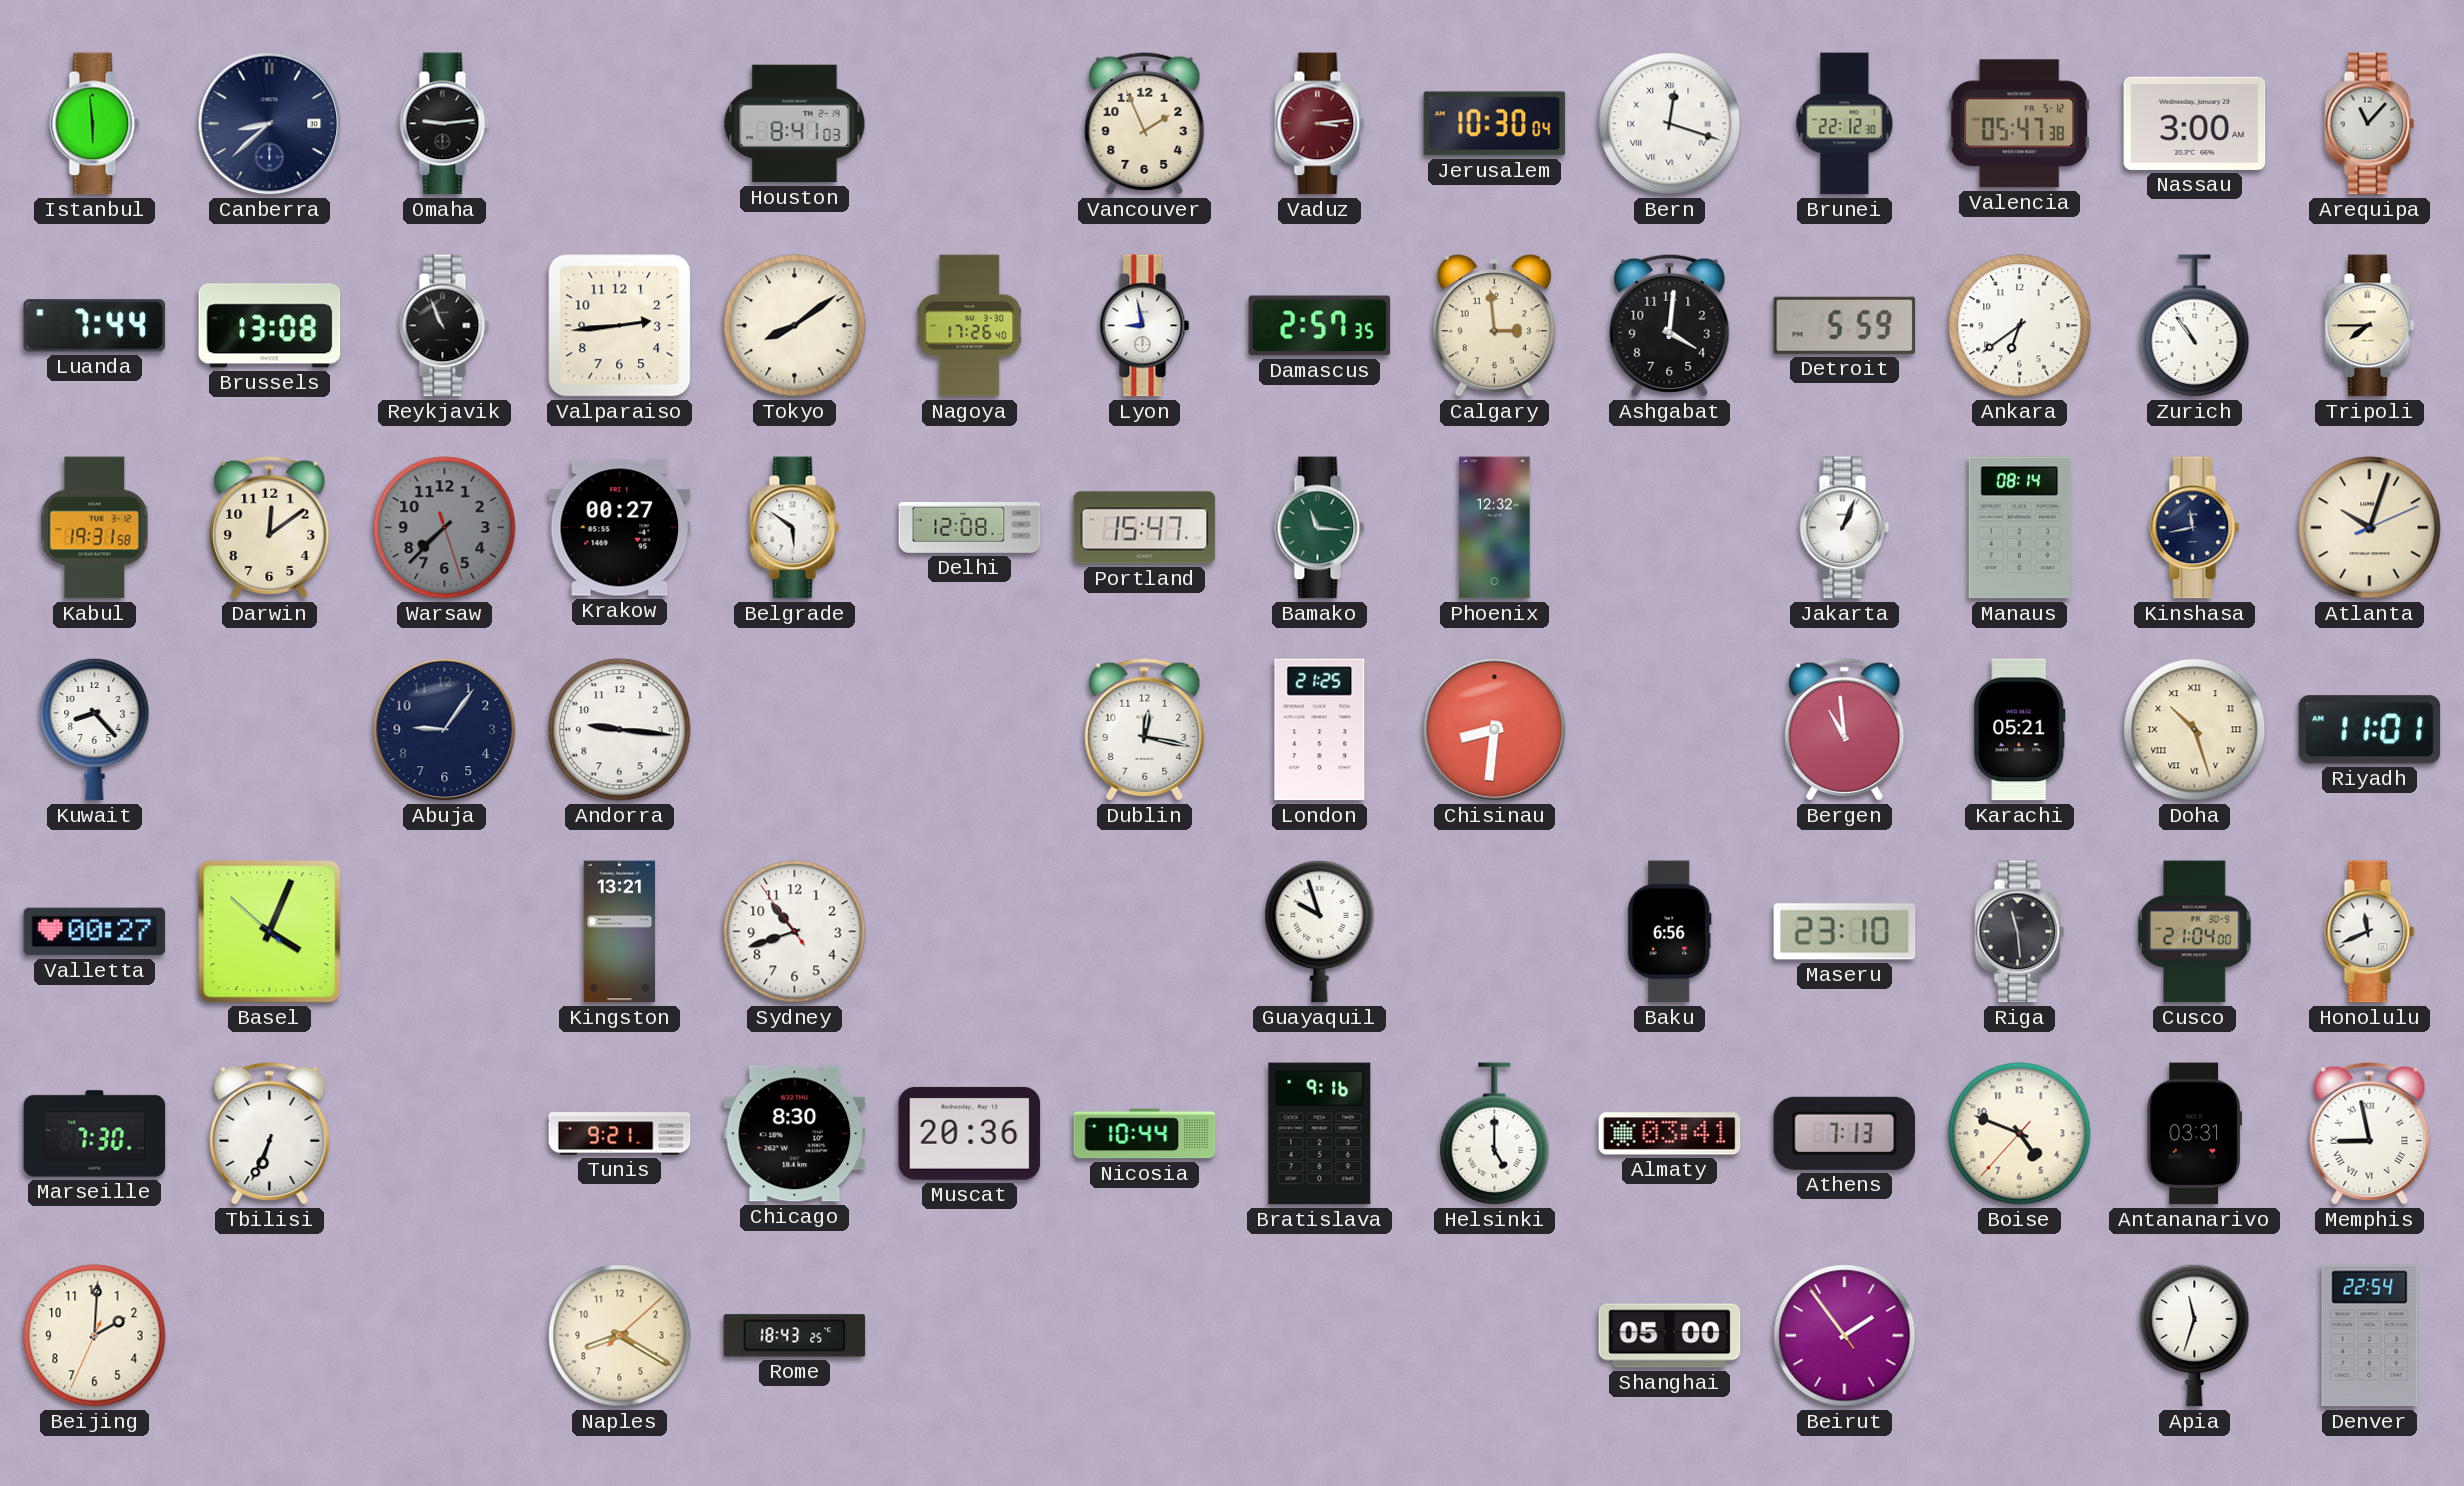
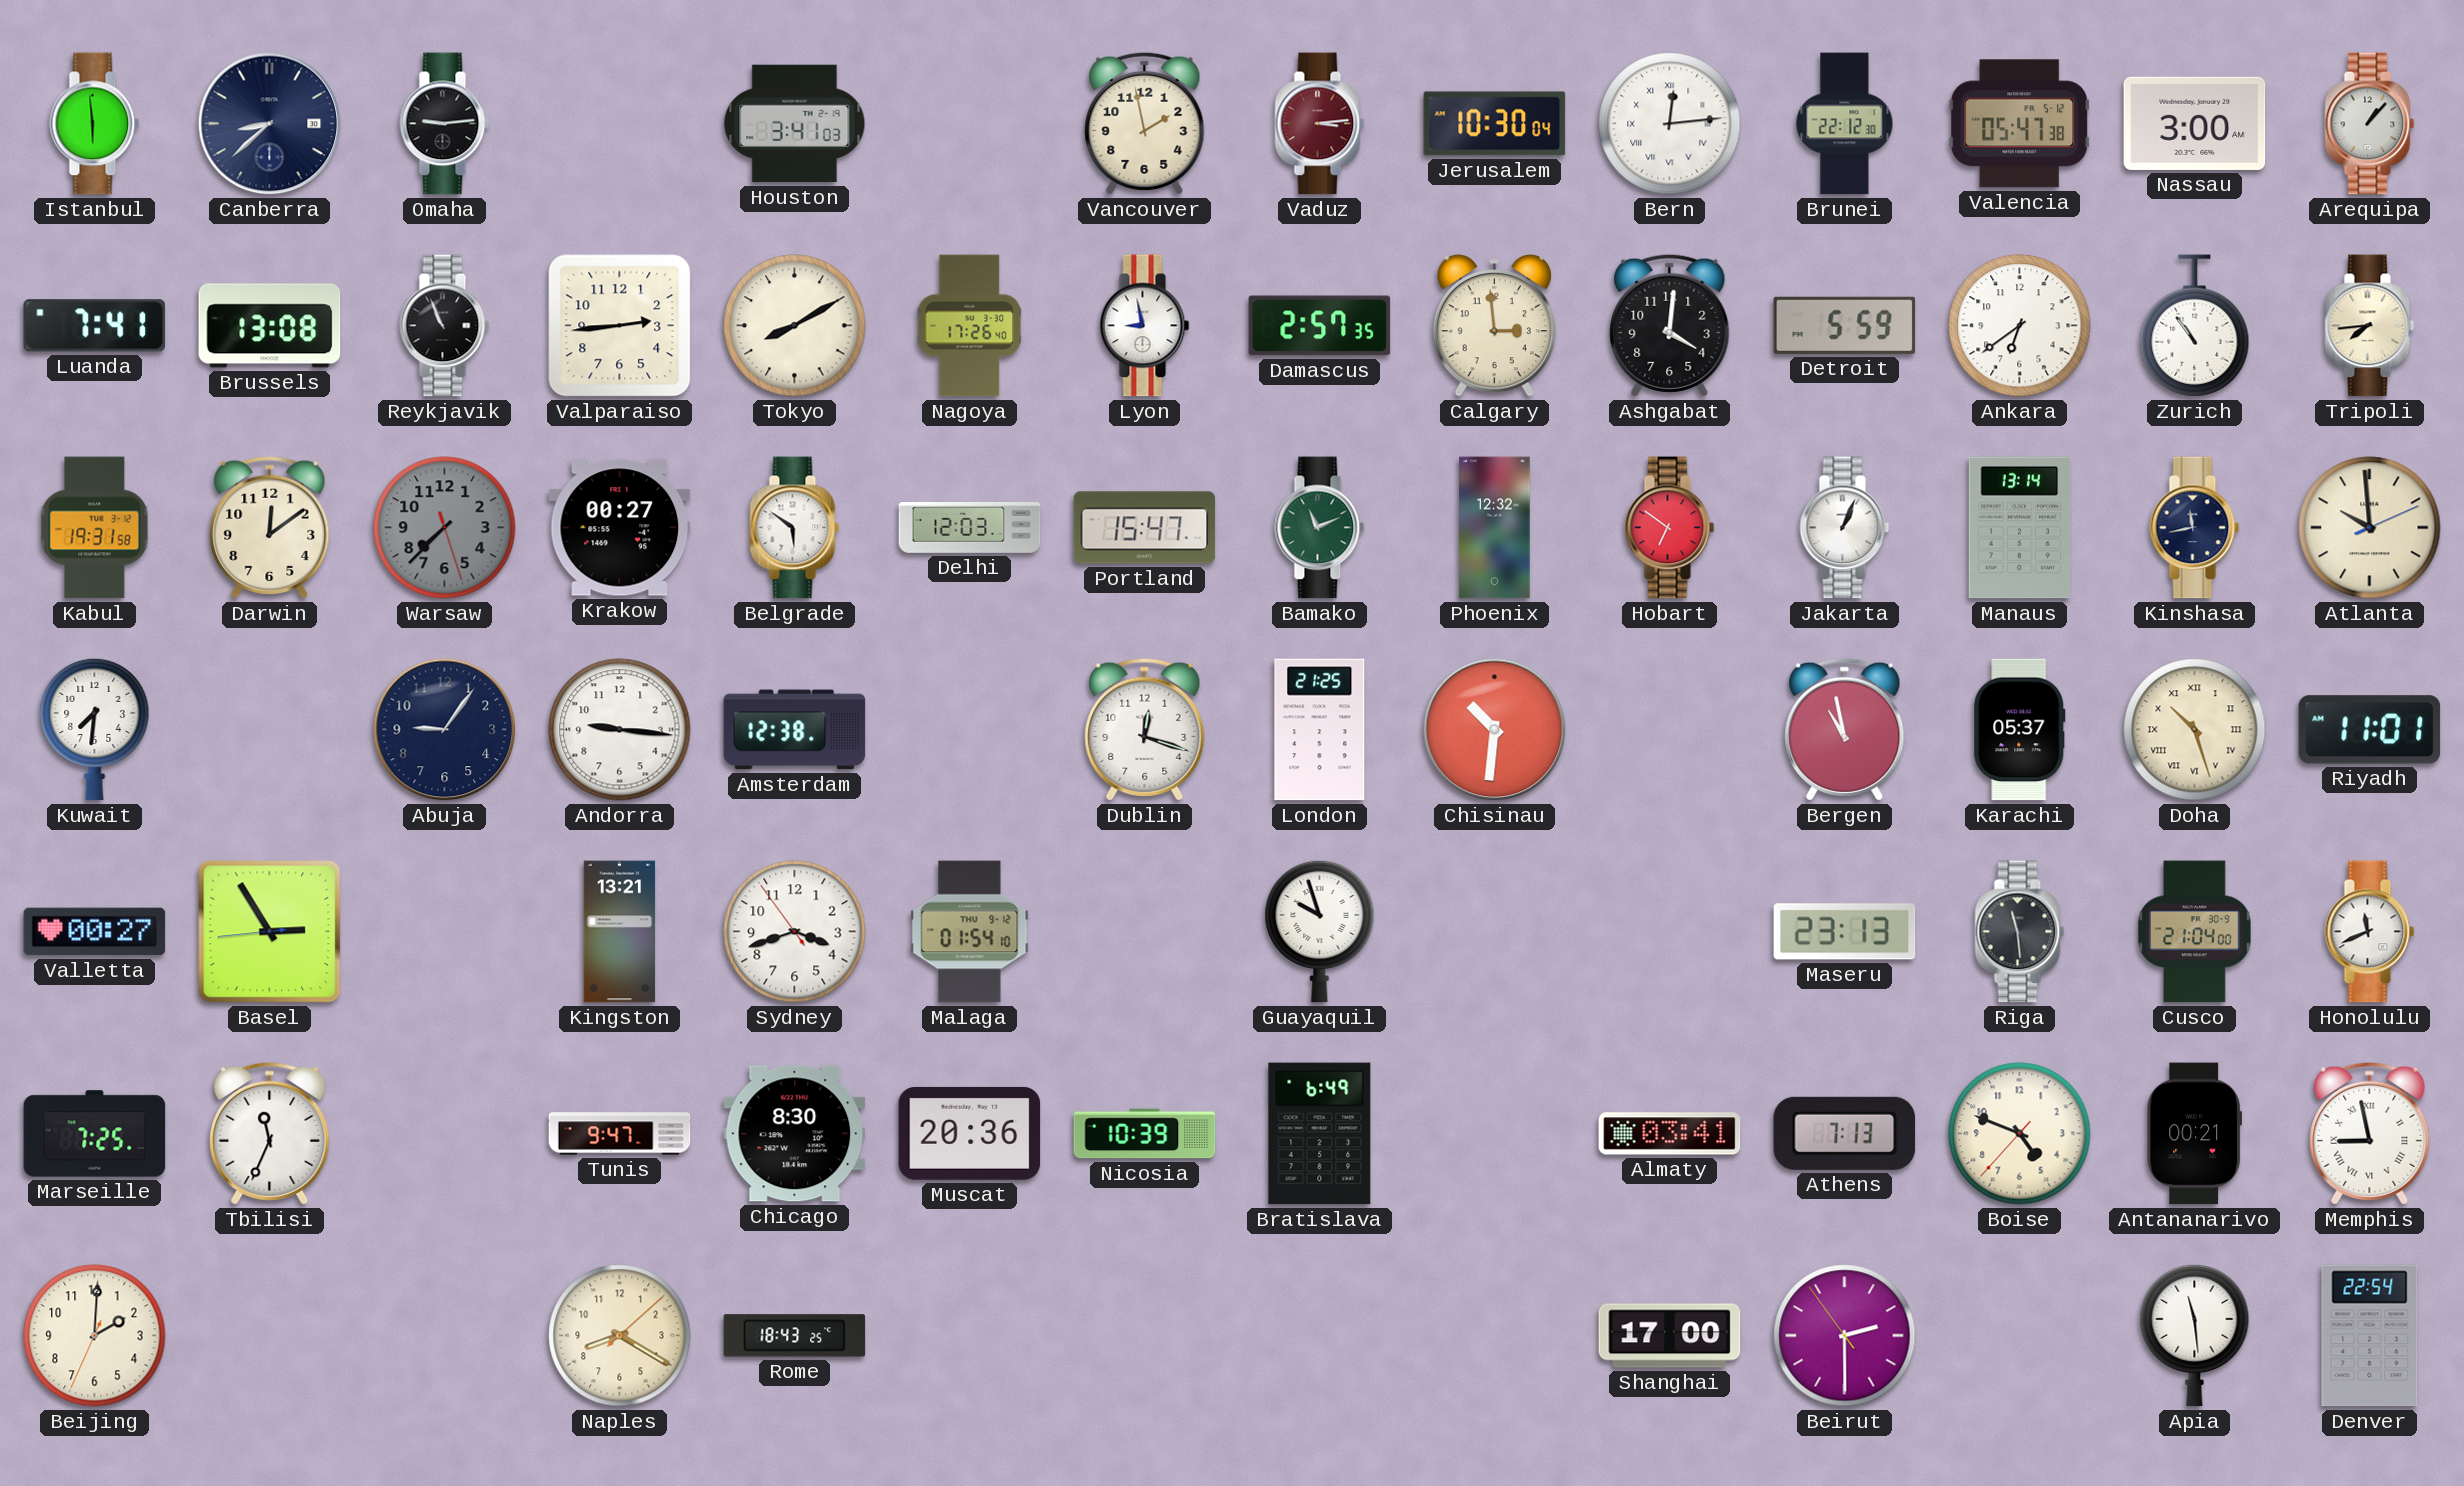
Houston: 8:41 -> 3:41 (795, 124)
Vancouver: 1:56 -> 1:58 (1145, 123)
Bern: 12:18 -> 12:14 (1670, 124)
Arequipa: 11:07 -> 1:07 (2370, 124)
Luanda: 7:44 -> 7:41 (95, 326)
Tokyo: 8:09 -> 8:10 (795, 326)
Tripoli: 7:45 -> 7:44 (2370, 326)
Delhi: 12:08 -> 12:03 (970, 528)
Bamako: 11:16 -> 11:11 (1320, 528)
Hobart: none -> 6:51 (1670, 528)
Manaus: 08:14 -> 13:14 (2020, 528)
Atlanta: 10:03 -> 9:59 (2370, 528)
Kuwait: 8:23 -> 7:31 (95, 729)
Amsterdam: none -> 12:38 (795, 730)
Dublin: 12:17 -> 12:18 (1145, 729)
Chisinau: 8:31 -> 10:31 (1495, 730)
Bergen: 10:59 -> 10:58 (1845, 729)
Karachi: 05:21 -> 05:37 (2020, 730)
Basel: 4:03 -> 2:54 (270, 932)
Sydney: 10:41 -> 3:41 (795, 932)
Malaga: none -> 01:54 (970, 932)
Baku: 6:56 -> none (1670, 932)
Maseru: 23:10 -> 23:13 (1845, 932)
Marseille: 7:30 -> 7:25 (95, 1134)
Tbilisi: 6:34 -> 11:34 (270, 1133)
Tunis: 9:21 -> 9:47 (620, 1134)
Nicosia: 10:44 -> 10:39 (1145, 1134)
Bratislava: 9:16 -> 6:49 (1320, 1134)
Helsinki: 5:00 -> none (1495, 1134)
Antananarivo: 03:31 -> 00:21 (2194, 1134)
Shanghai: 05:00 -> 17:00 (1670, 1336)
Beirut: 1:53 -> 2:29 (1845, 1336)
Apia: 11:33 -> 11:29 (2195, 1335)
